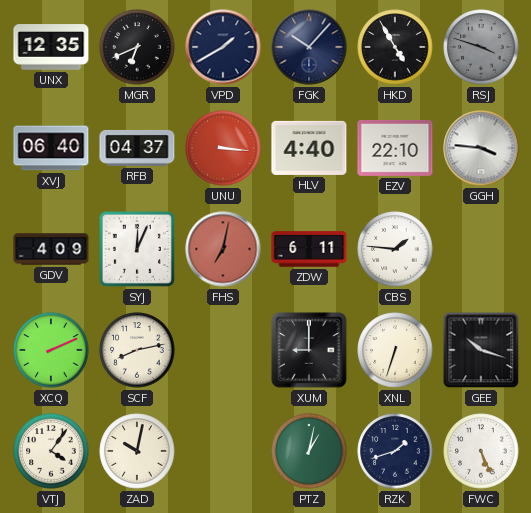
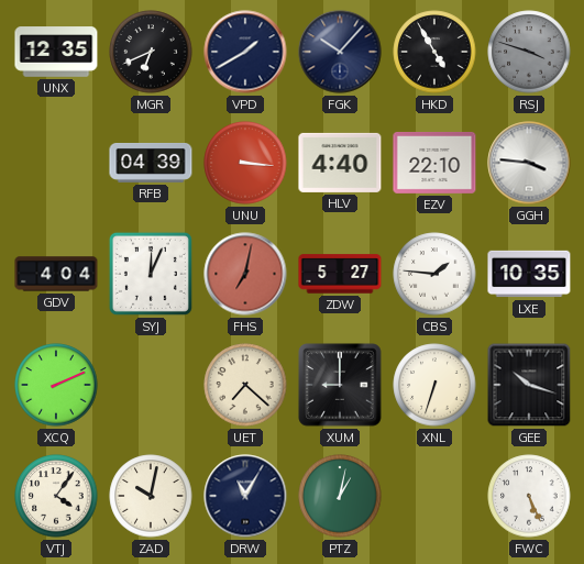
XVJ: 06:40 -> none (51, 148)
RFB: 04:37 -> 04:39 (151, 163)
GDV: 4:09 -> 4:04 (56, 274)
ZDW: 6:11 -> 5:27 (340, 274)
LXE: none -> 10:35 (529, 274)
SCF: 8:13 -> none (137, 350)
UET: none -> 7:22 (245, 385)
DRW: none -> 11:05 (245, 496)
RZK: 1:42 -> none (395, 451)
